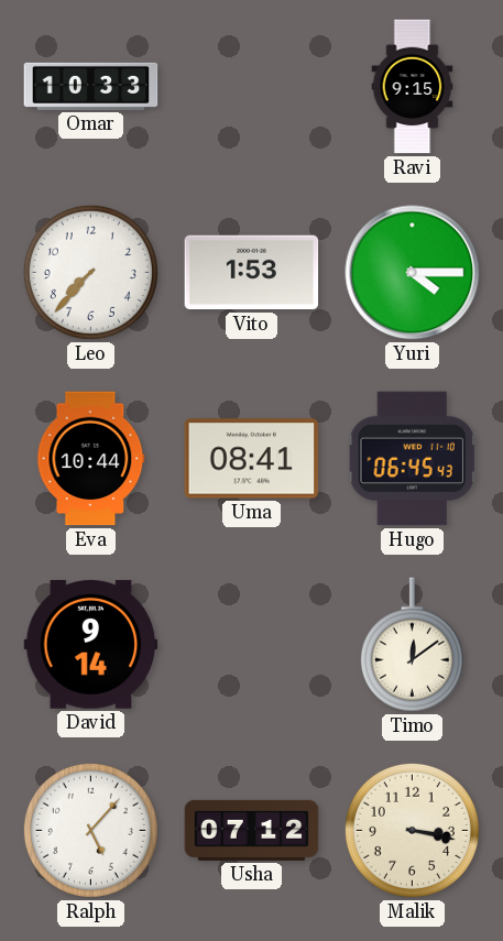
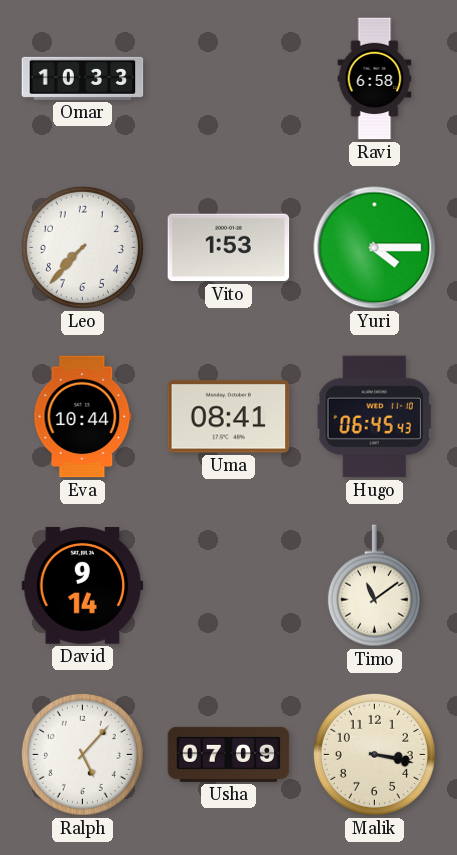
Ravi: 9:15 -> 6:58 (375, 79)
Timo: 12:09 -> 11:09 (374, 586)
Usha: 07:12 -> 07:09 (229, 754)
